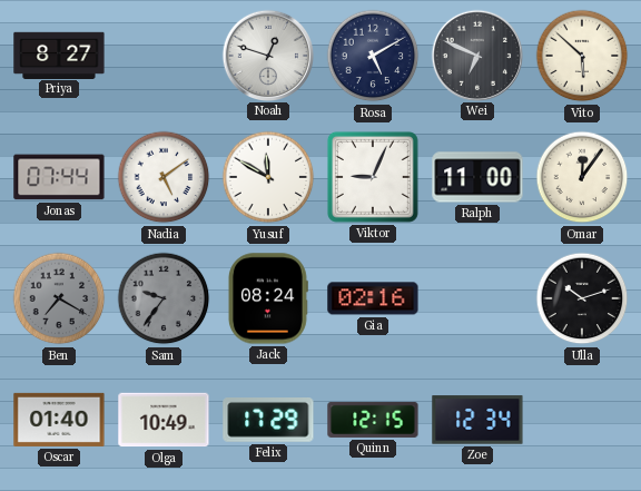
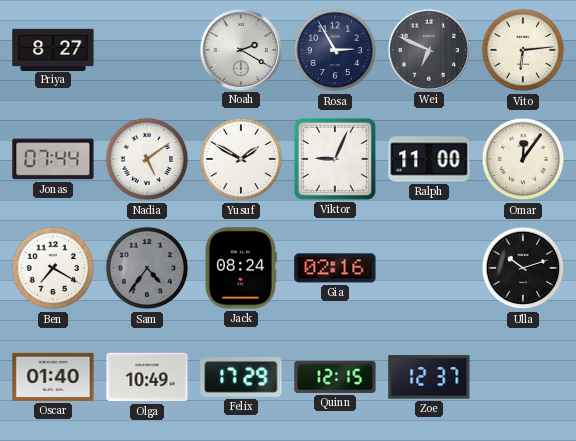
Noah: 12:48 -> 2:20 (240, 49)
Rosa: 5:10 -> 2:55 (335, 50)
Vito: 5:52 -> 6:14 (523, 50)
Yusuf: 11:50 -> 1:50 (241, 159)
Ben dial: grey -> white (53, 268)
Sam: 9:36 -> 4:36 (147, 268)
Zoe: 12:34 -> 12:37 (429, 377)
